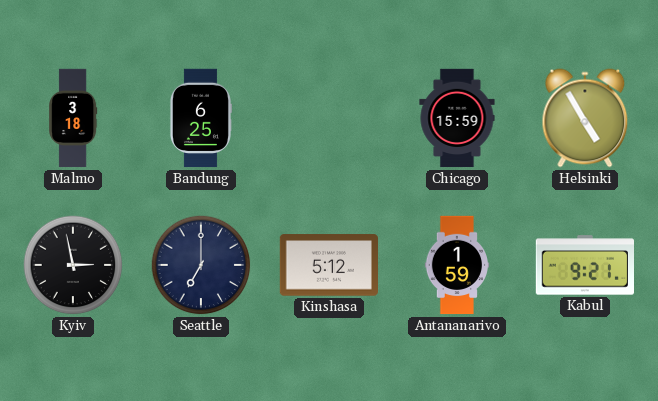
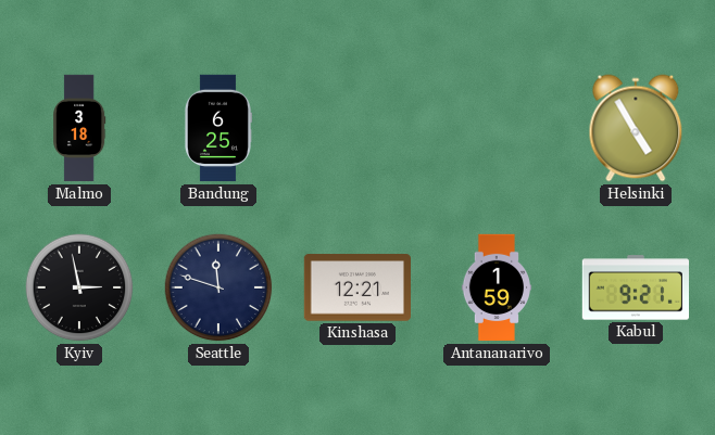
Chicago: 15:59 -> none (457, 118)
Seattle: 7:00 -> 11:48 (218, 287)
Kinshasa: 5:12 -> 12:21 (356, 287)
